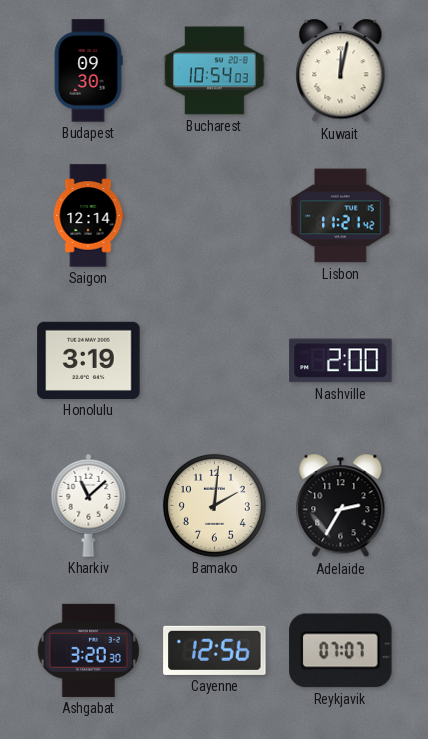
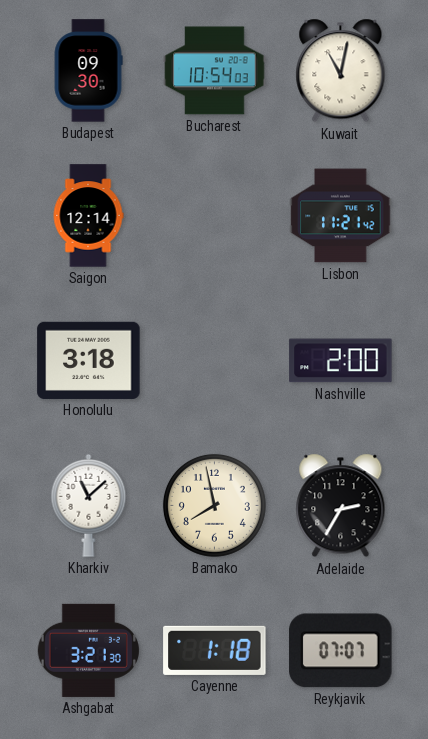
Kuwait: 12:02 -> 11:02 (341, 71)
Honolulu: 3:19 -> 3:18 (89, 360)
Bamako: 2:01 -> 7:58 (214, 505)
Ashgabat: 3:20 -> 3:21 (88, 650)
Cayenne: 12:56 -> 1:18 (215, 650)
